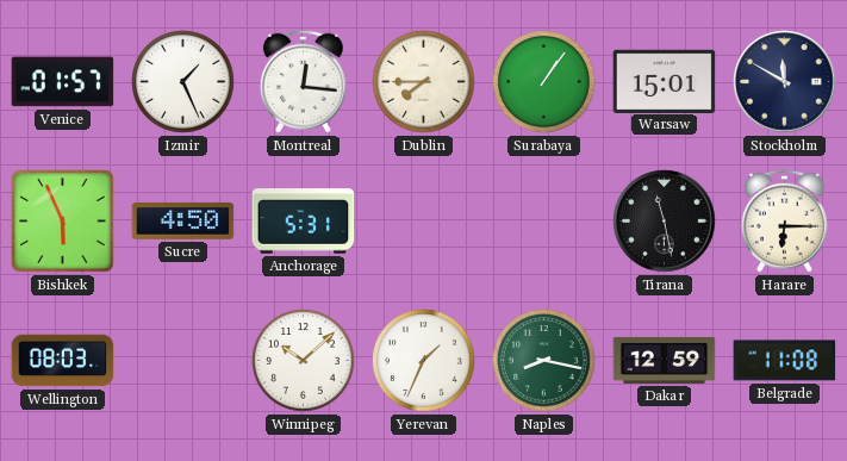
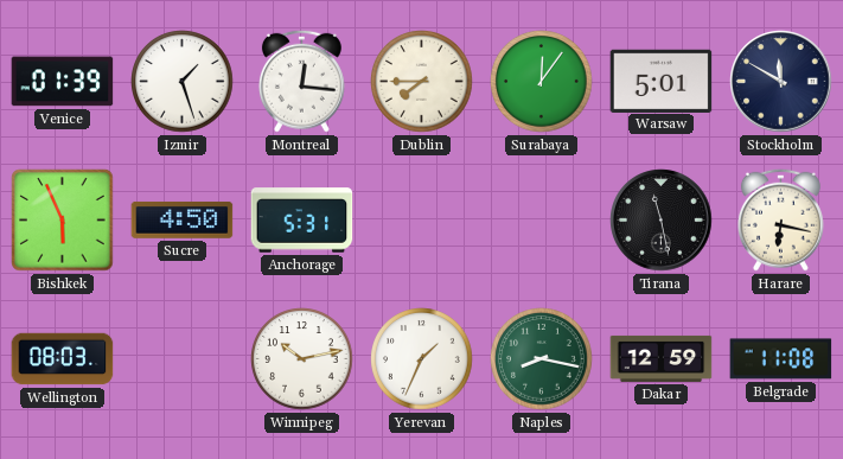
Venice: 01:57 -> 01:39 (63, 82)
Izmir: 1:26 -> 1:27 (183, 82)
Surabaya: 1:06 -> 12:06 (542, 82)
Warsaw: 15:01 -> 5:01 (662, 81)
Harare: 6:15 -> 6:17 (780, 219)
Winnipeg: 10:08 -> 10:13 (302, 359)
